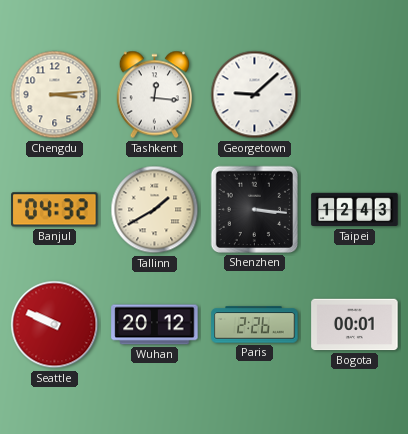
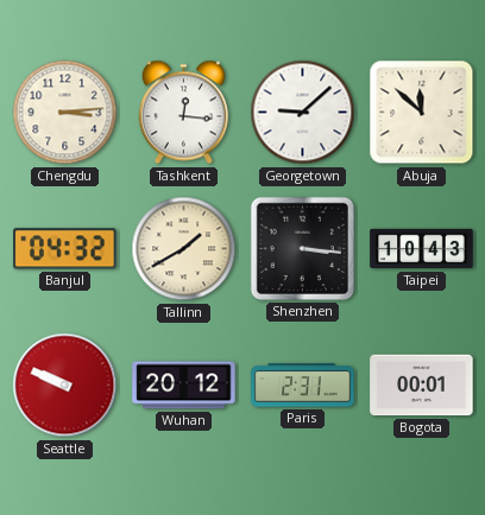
Abuja: none -> 11:52 (422, 113)
Taipei: 12:43 -> 10:43 (422, 249)
Paris: 2:26 -> 2:31 (303, 386)
